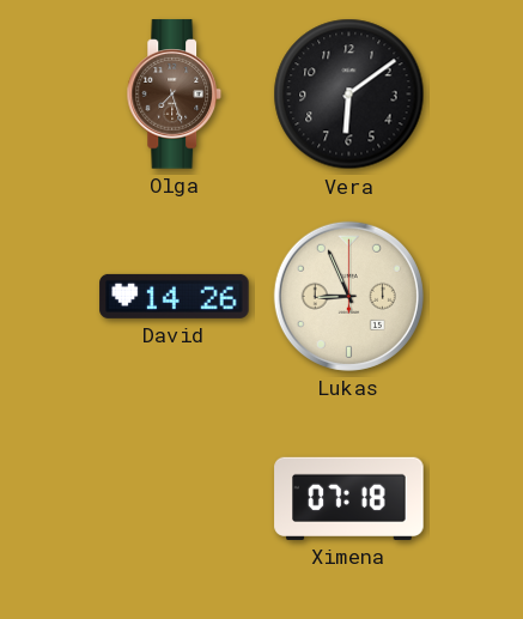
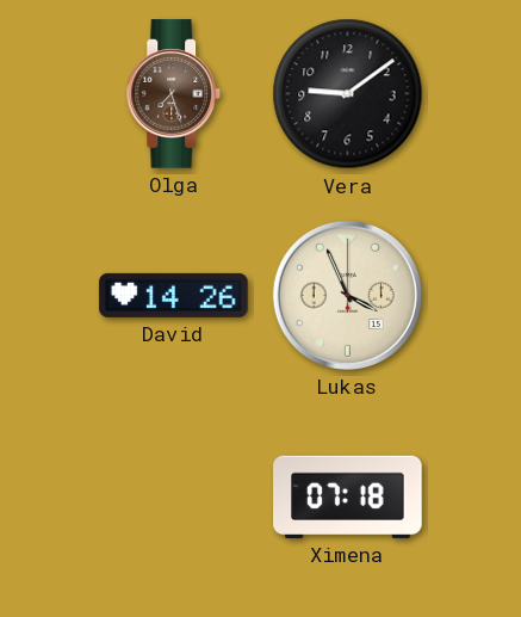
Vera: 6:09 -> 9:09 (348, 94)
Lukas: 8:56 -> 3:56 (347, 295)
